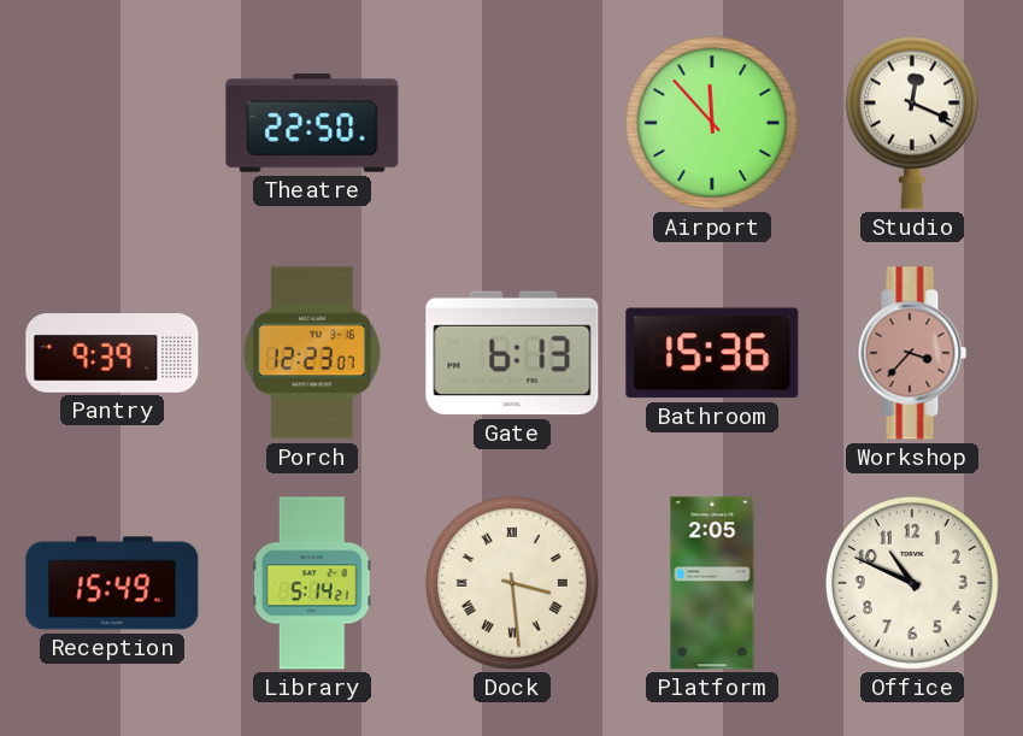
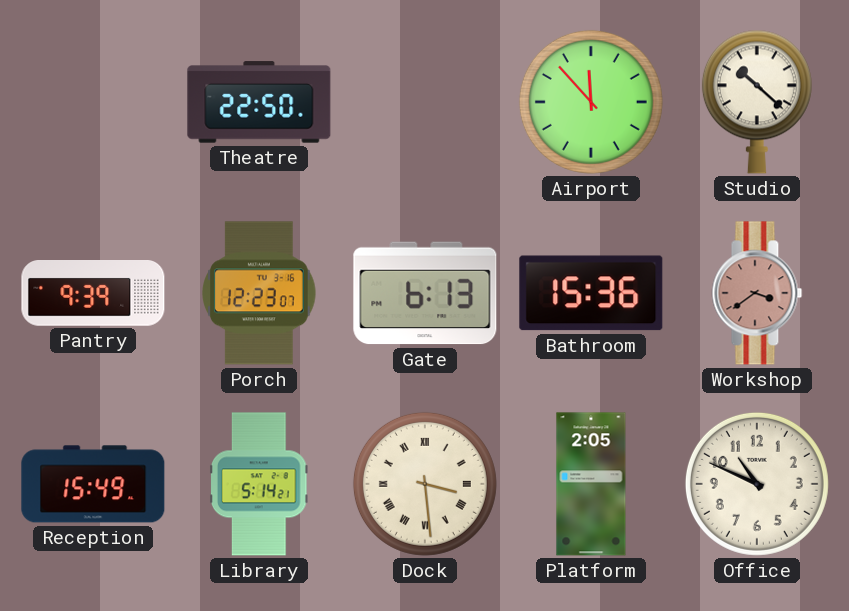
Studio: 12:19 -> 10:22 (757, 102)
Workshop: 3:37 -> 3:39 (757, 293)
